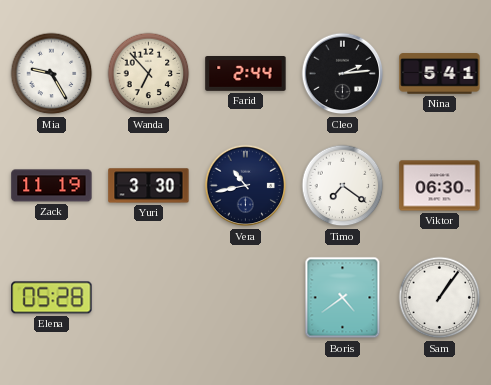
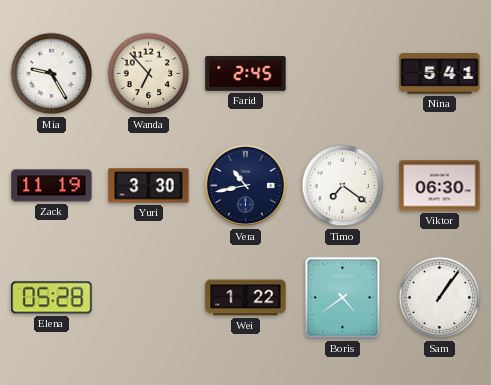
Farid: 2:44 -> 2:45 (246, 74)
Cleo: 2:14 -> none (343, 74)
Wei: none -> 1:22 (246, 298)
